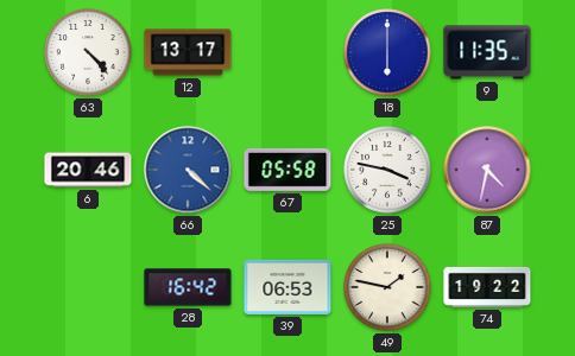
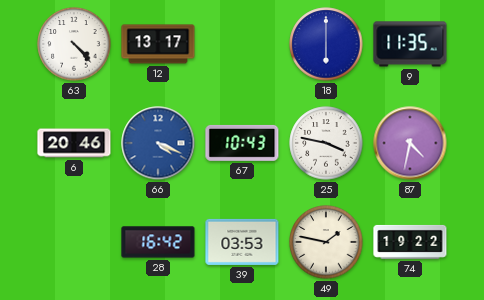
66: 4:22 -> 4:19 (158, 143)
67: 05:58 -> 10:43 (242, 143)
39: 06:53 -> 03:53 (242, 242)
